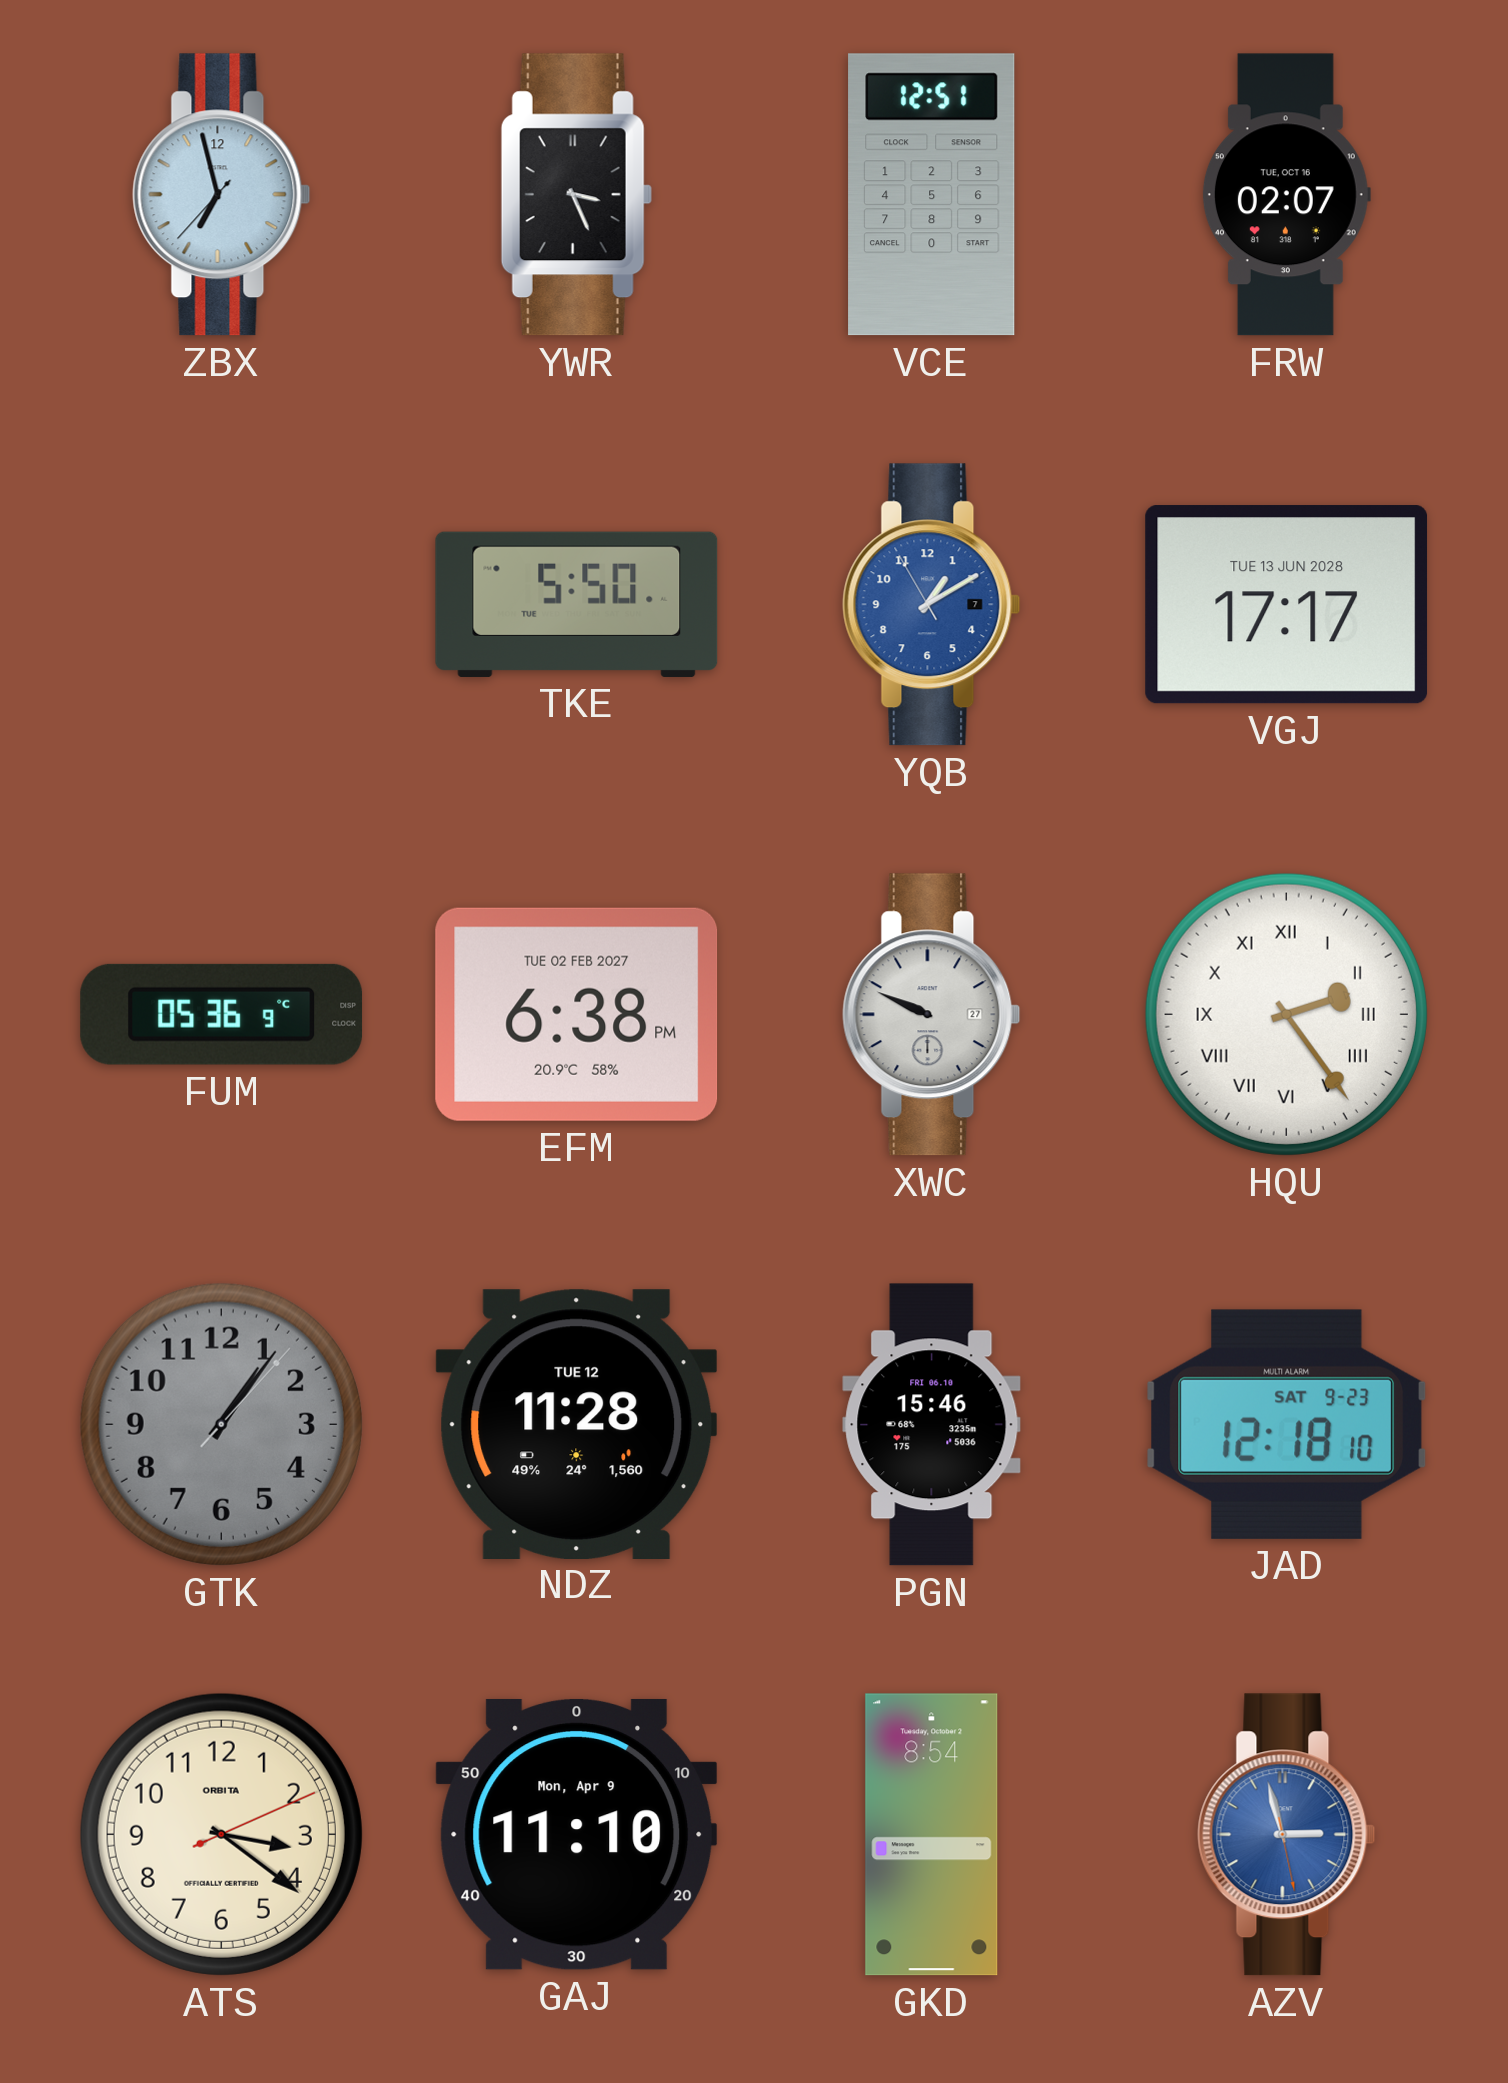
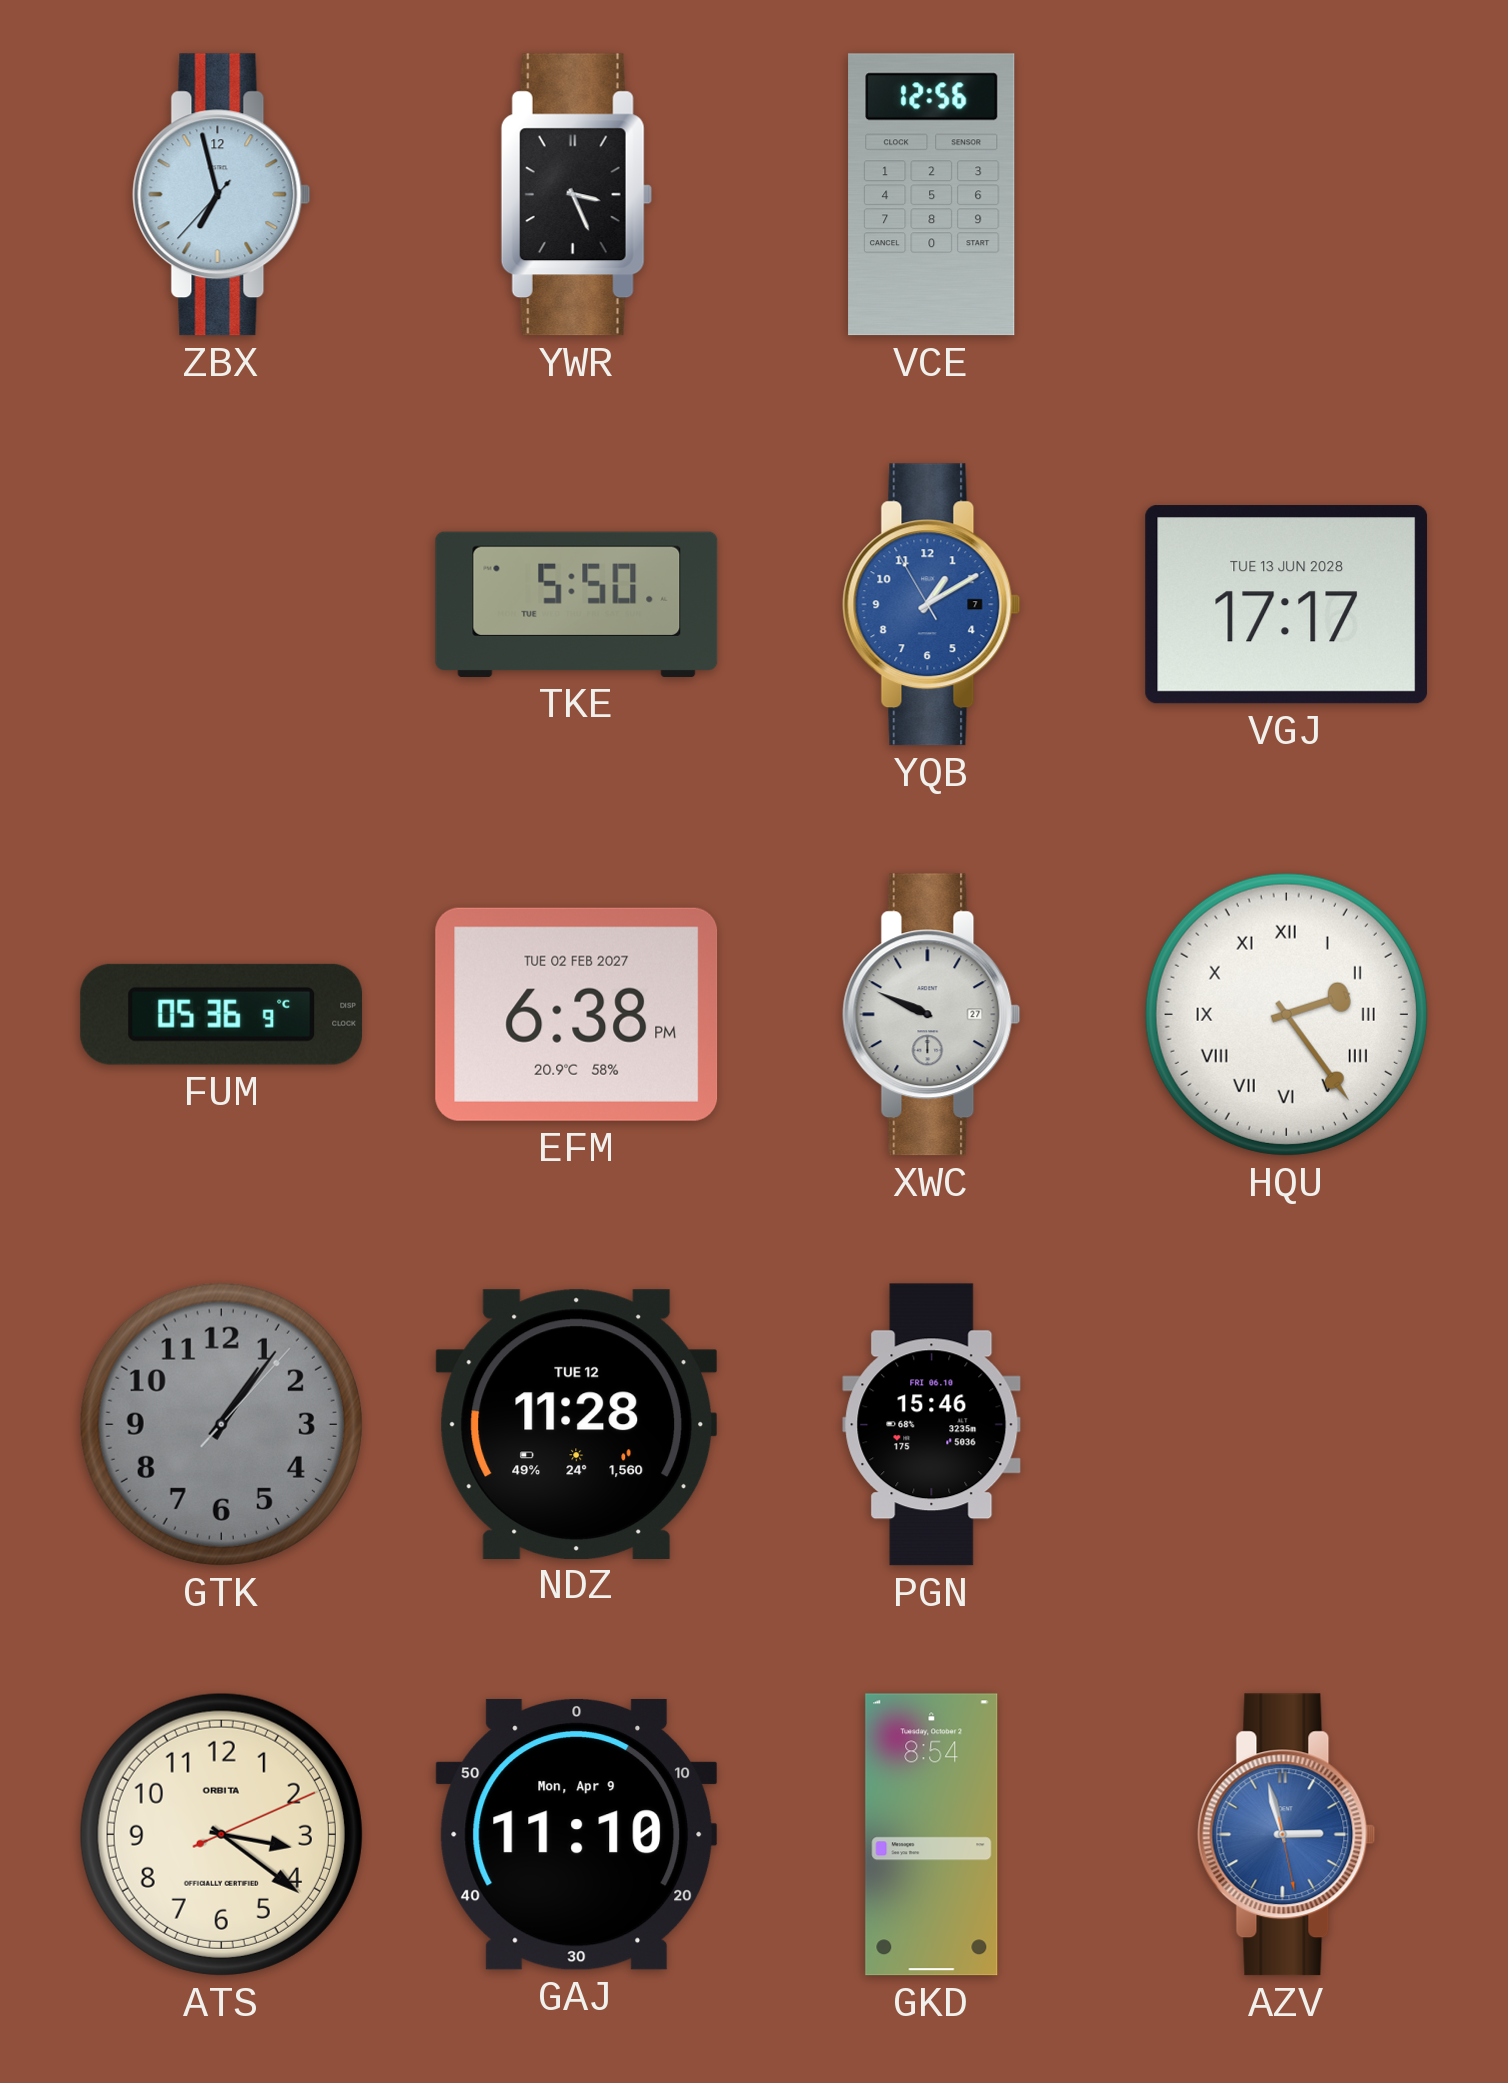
VCE: 12:51 -> 12:56 (932, 195)
FRW: 02:07 -> none (1286, 195)
JAD: 12:18 -> none (1286, 1424)
